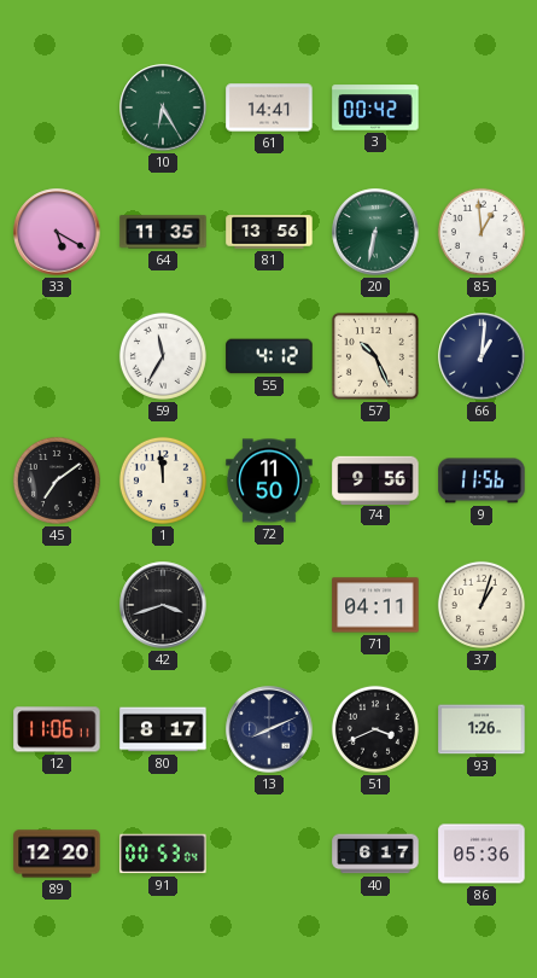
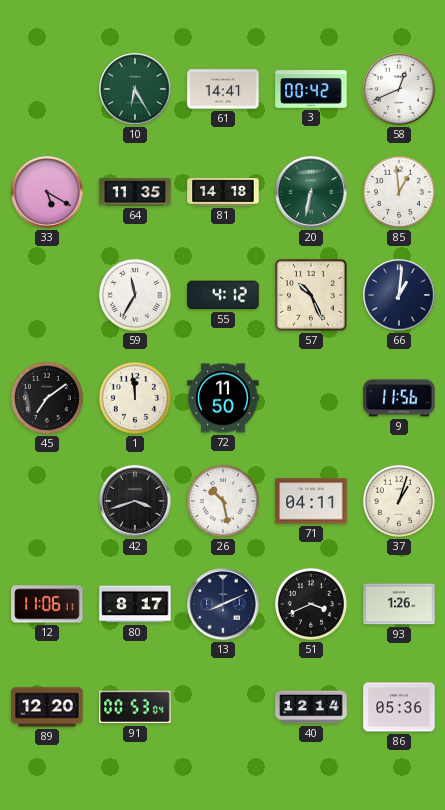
58: none -> 12:41 (399, 89)
81: 13:56 -> 14:18 (223, 192)
74: 9:56 -> none (375, 479)
26: none -> 10:28 (223, 501)
40: 6:17 -> 12:14 (311, 707)
